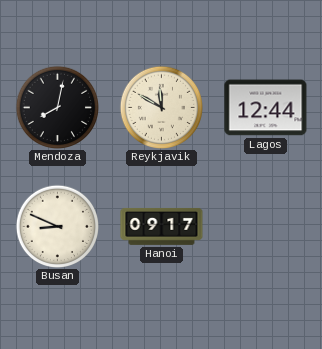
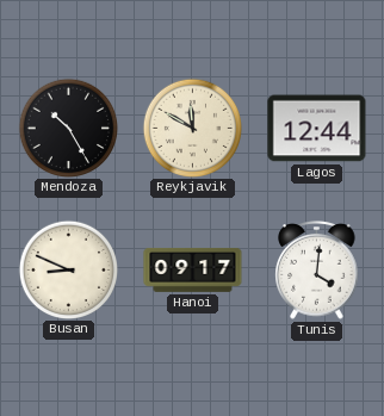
Mendoza: 8:02 -> 10:25 (68, 128)
Tunis: none -> 4:01 (317, 271)
